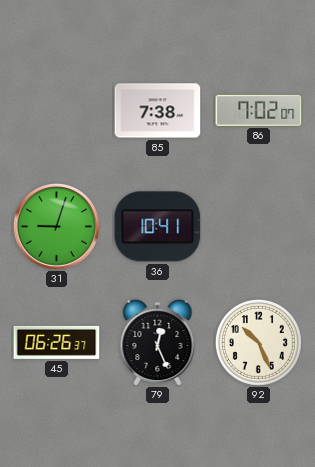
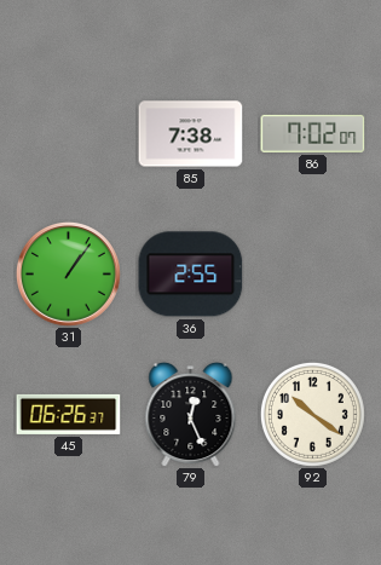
31: 9:03 -> 1:06 (68, 273)
36: 10:41 -> 2:55 (191, 275)
92: 10:26 -> 10:21 (312, 414)
